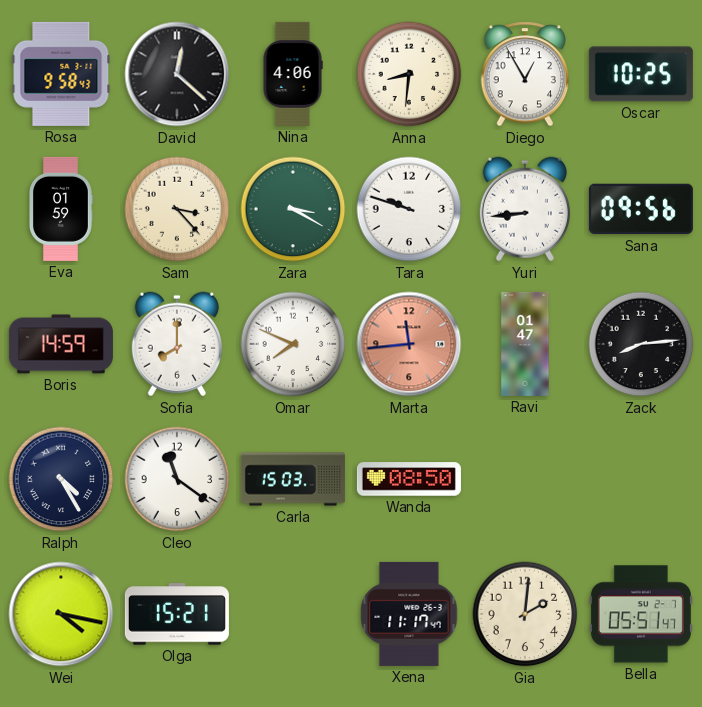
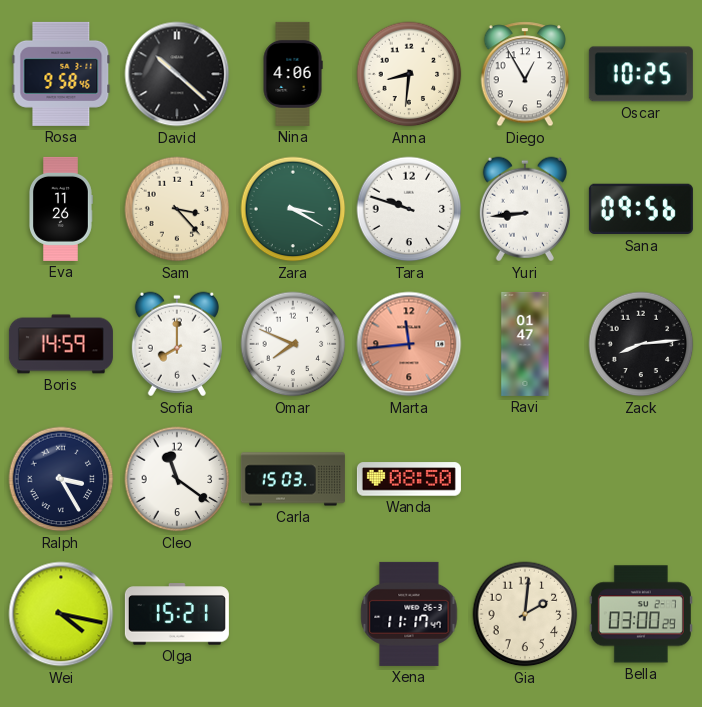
Rosa: 9:58:43 -> 9:58:46 (61, 74)
David: 12:22 -> 10:22 (177, 74)
Eva: 01:59 -> 11:26 (61, 209)
Ralph: 4:25 -> 3:25 (61, 479)
Bella: 05:51 -> 03:00 (641, 614)
